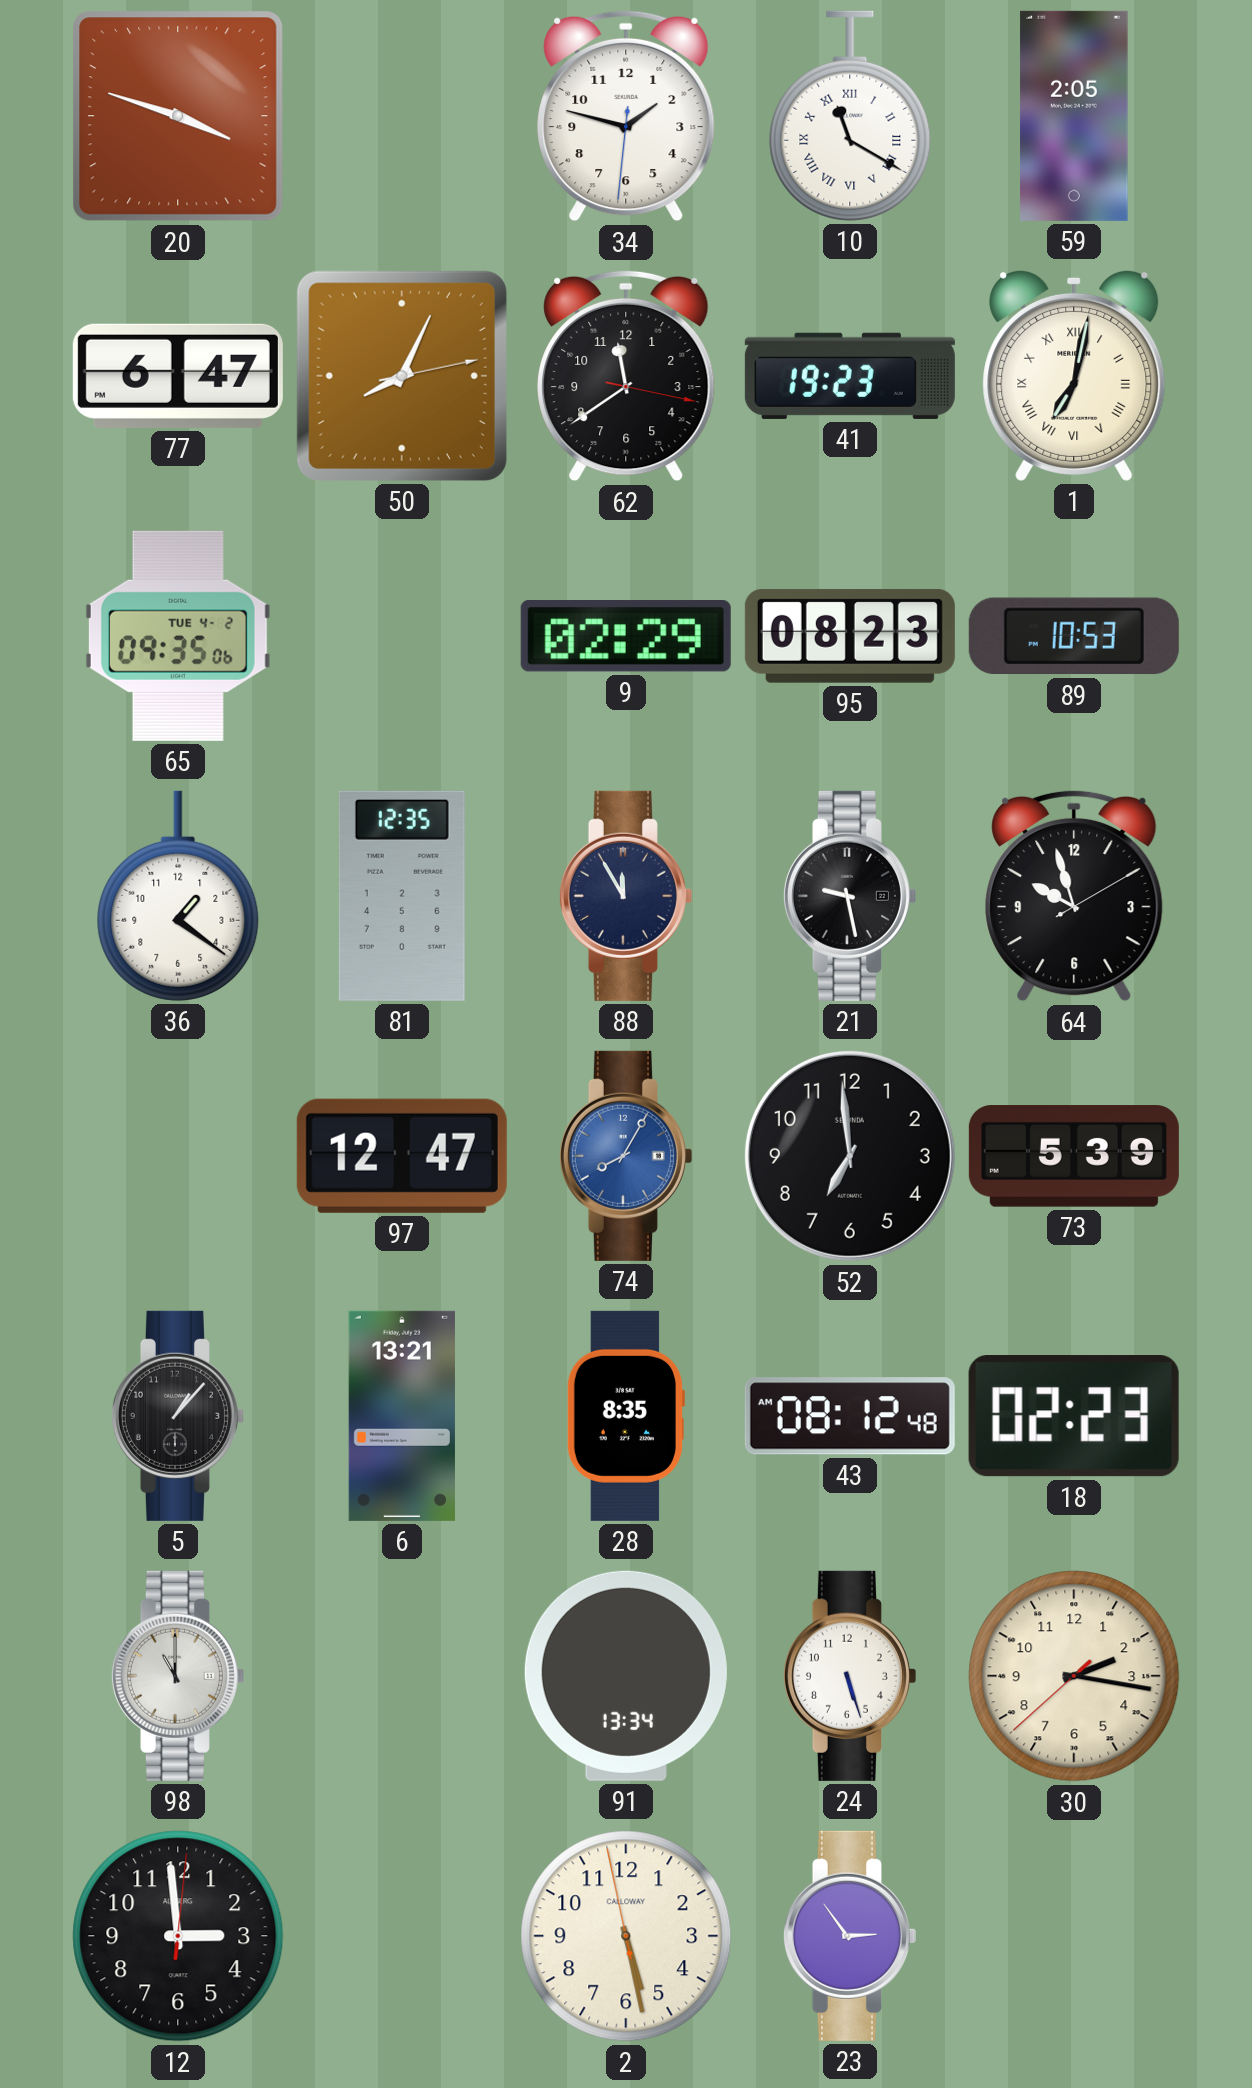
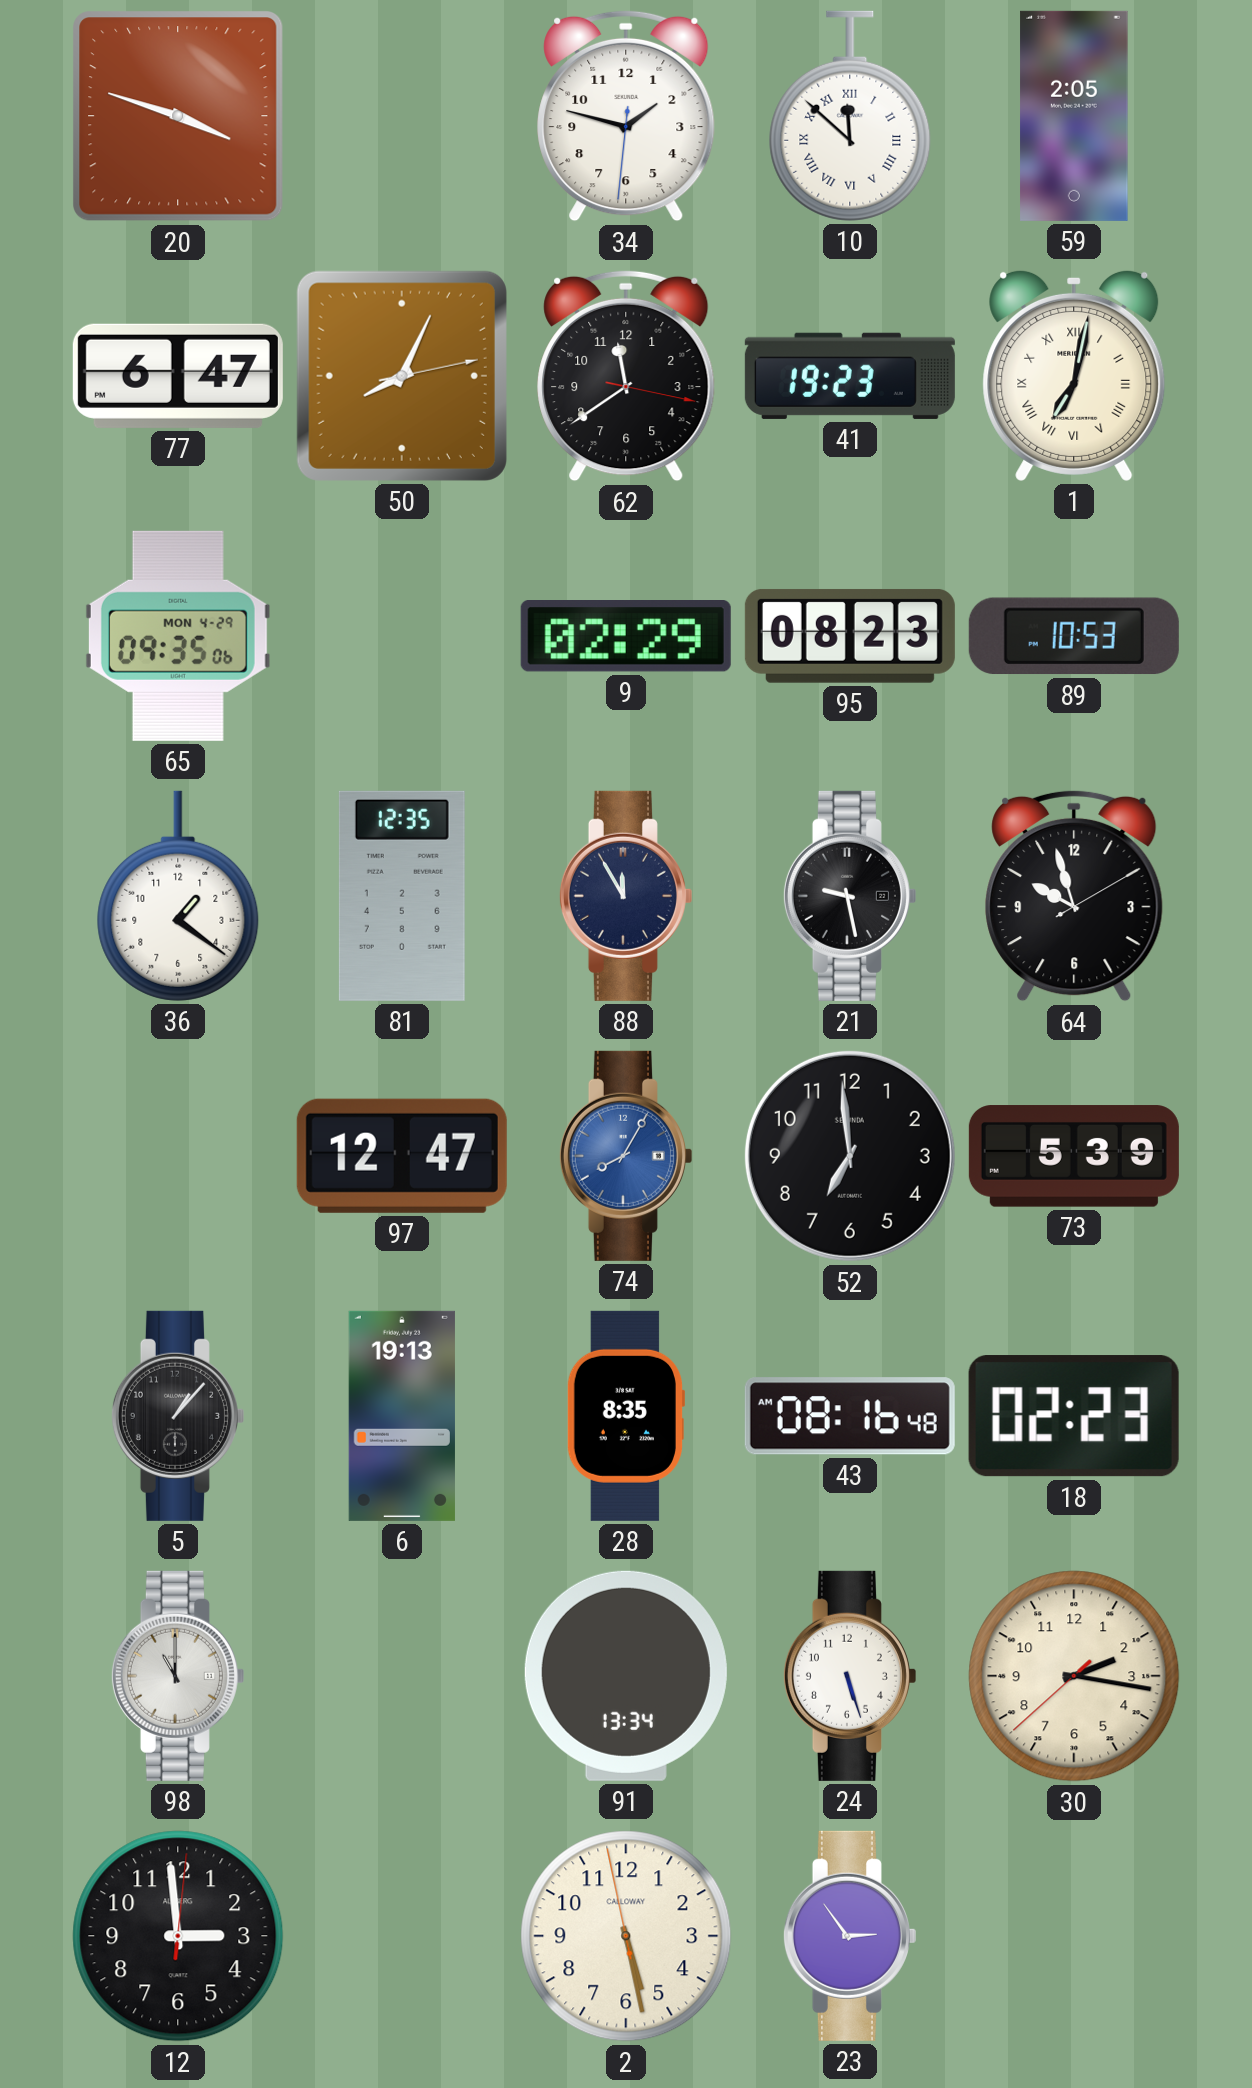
10: 11:20 -> 11:52 (850, 116)
65 date: TUE 4-2 -> MON 4-29 (178, 636)
6: 13:21 -> 19:13 (402, 1416)
43: 08:12 -> 08:16 (850, 1416)
